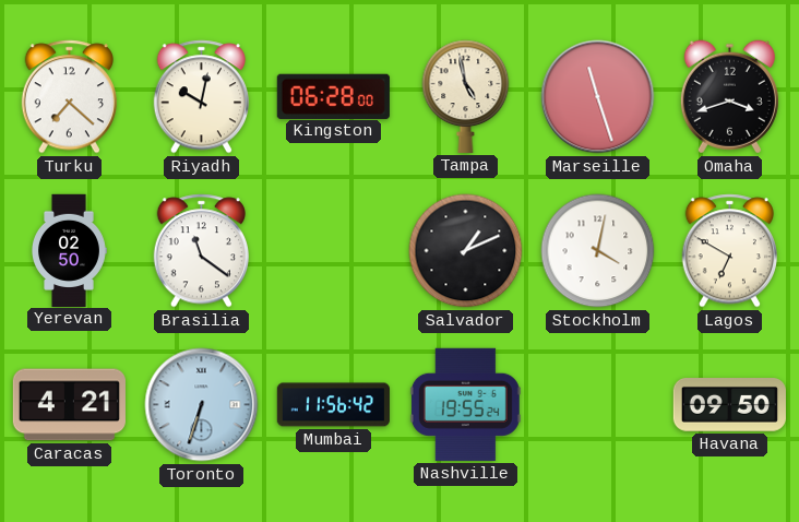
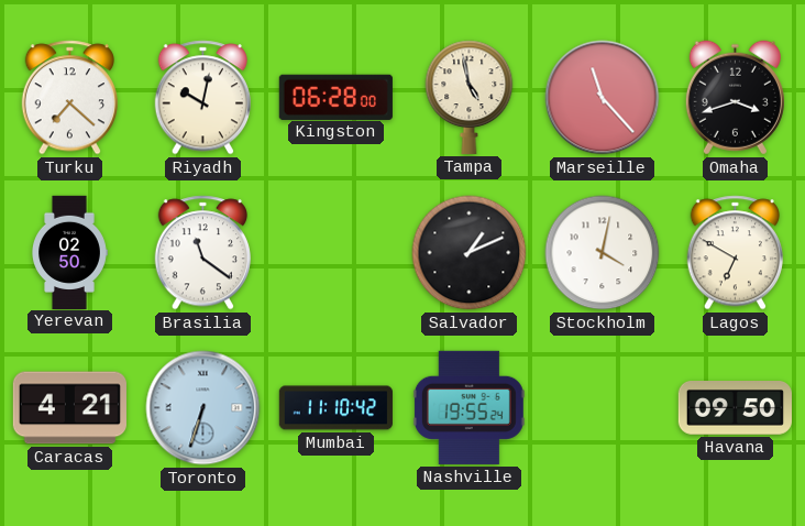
Marseille: 11:27 -> 11:23 (603, 98)
Mumbai: 11:56 -> 11:10 (335, 408)
